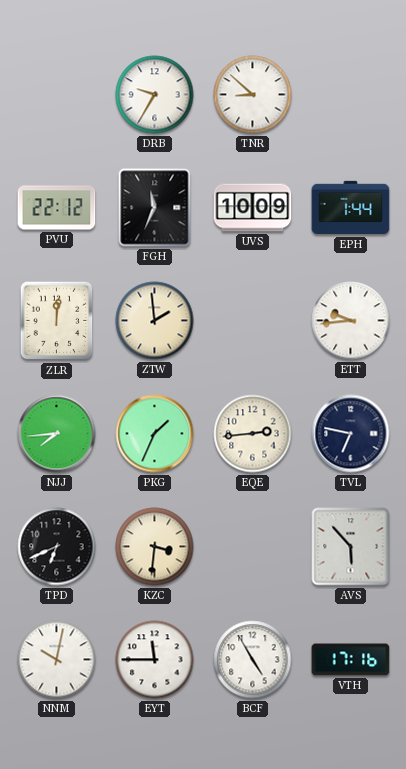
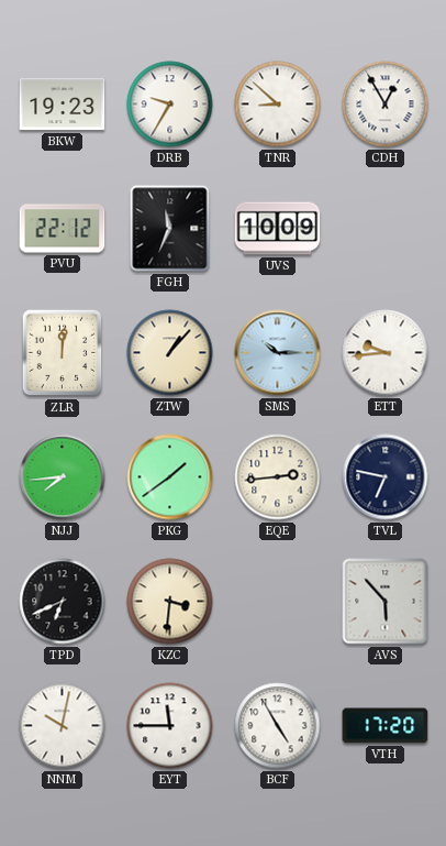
BKW: none -> 19:23 (63, 105)
CDH: none -> 12:55 (386, 105)
EPH: 1:44 -> none (351, 208)
ZTW: 1:59 -> 1:07 (170, 353)
SMS: none -> 10:15 (278, 353)
PKG: 1:34 -> 1:39 (170, 477)
VTH: 17:16 -> 17:20 (386, 726)
